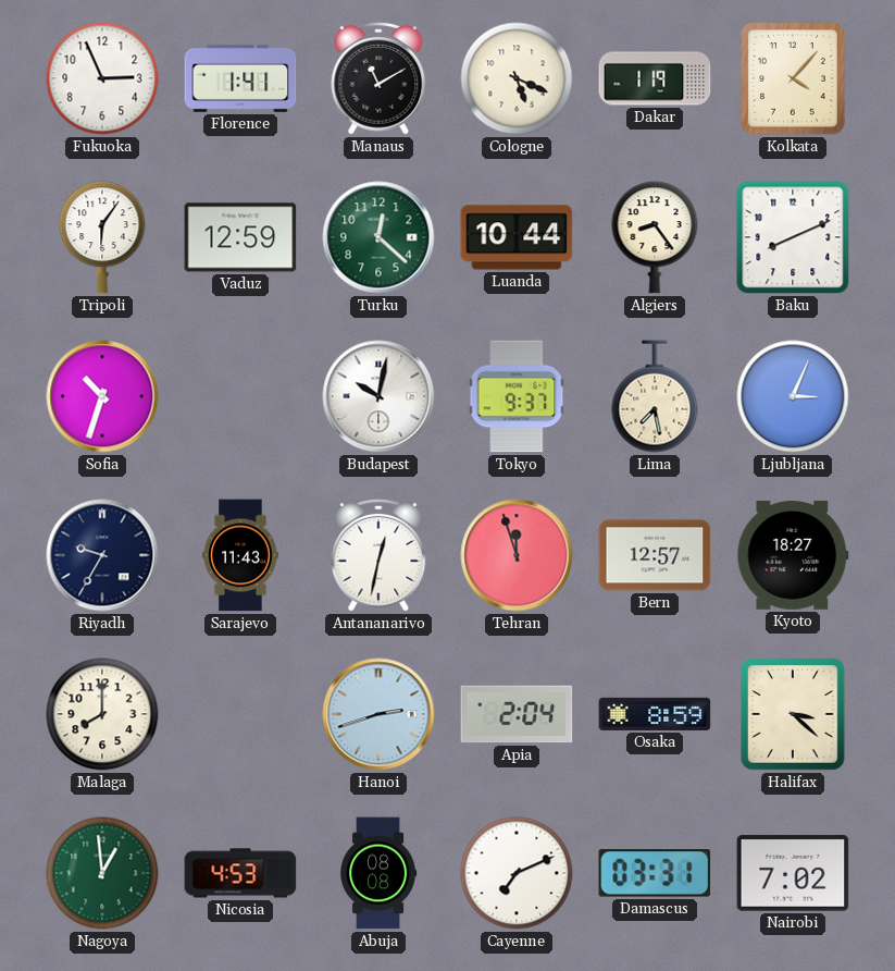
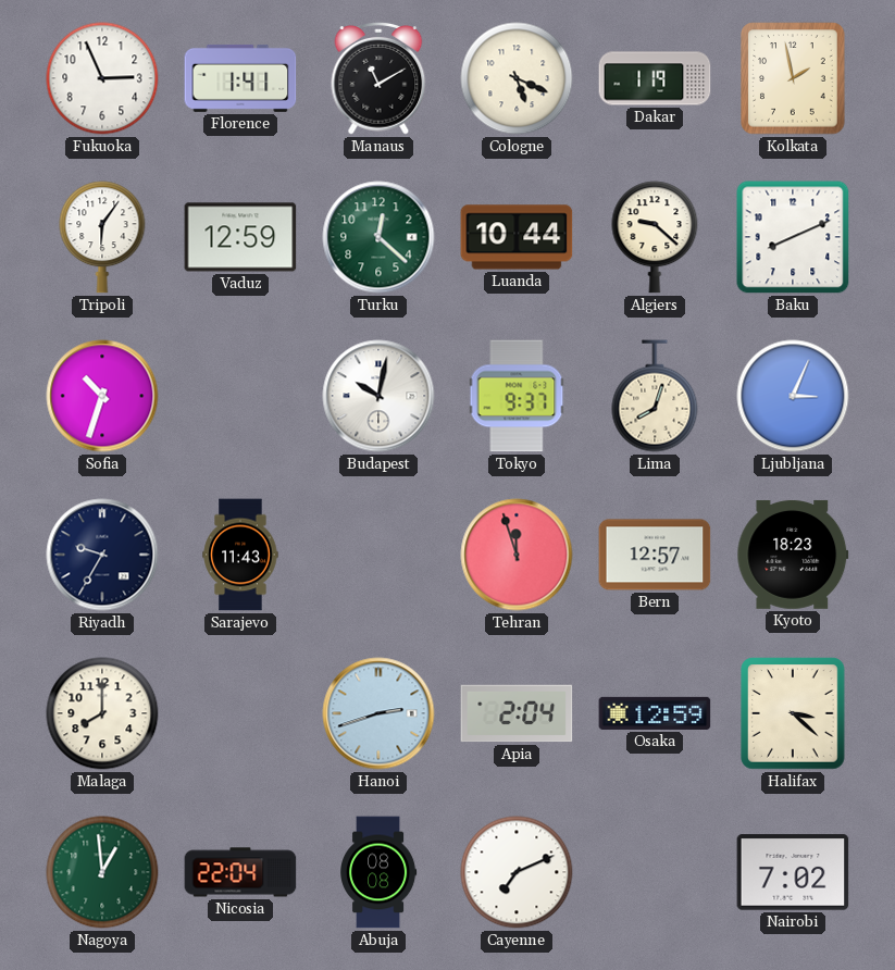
Kolkata: 4:07 -> 1:58 (793, 78)
Algiers: 8:24 -> 9:22 (655, 237)
Lima: 7:28 -> 8:03 (655, 396)
Antananarivo: 12:32 -> none (378, 556)
Kyoto: 18:27 -> 18:23 (793, 555)
Osaka: 8:59 -> 12:59 (655, 713)
Nicosia: 4:53 -> 22:04 (240, 872)
Damascus: 03:31 -> none (655, 874)
